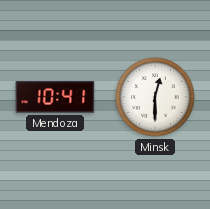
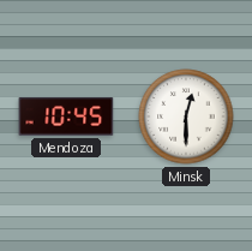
Mendoza: 10:41 -> 10:45 (66, 116)
